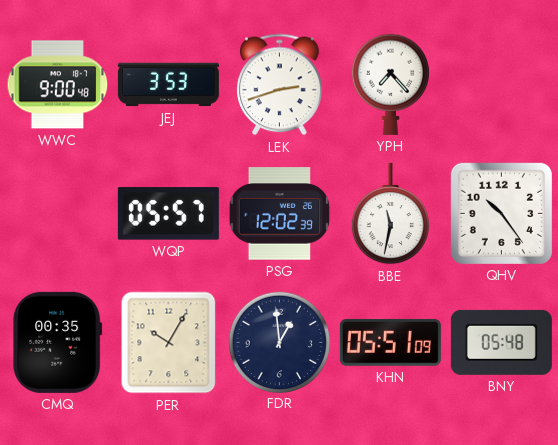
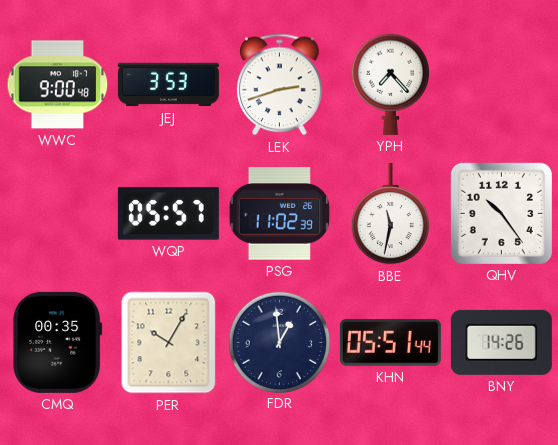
PSG: 12:02 -> 11:02 (280, 214)
KHN: 05:51:09 -> 05:51:44 (390, 343)
BNY: 05:48 -> 14:26 (501, 342)
